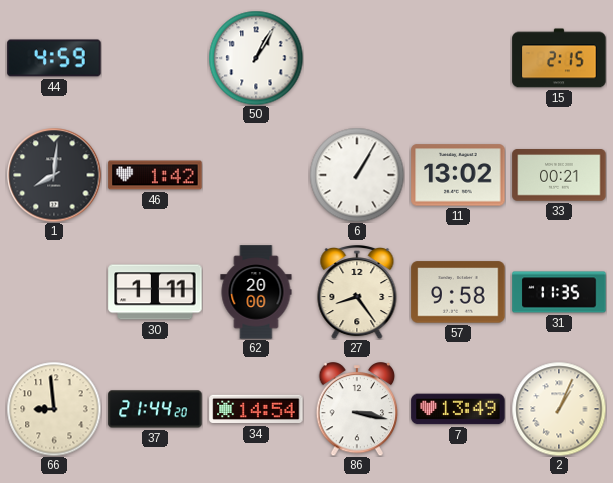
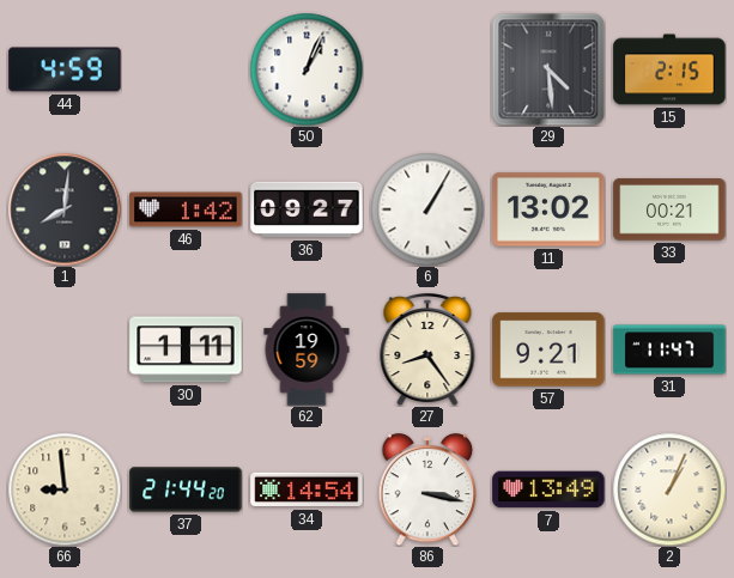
50: 1:05 -> 1:04 (307, 69)
29: none -> 4:29 (548, 69)
36: none -> 09:27 (307, 209)
62: 20:00 -> 19:59 (307, 349)
57: 9:58 -> 9:21 (548, 349)
31: 11:35 -> 11:47 (669, 349)
